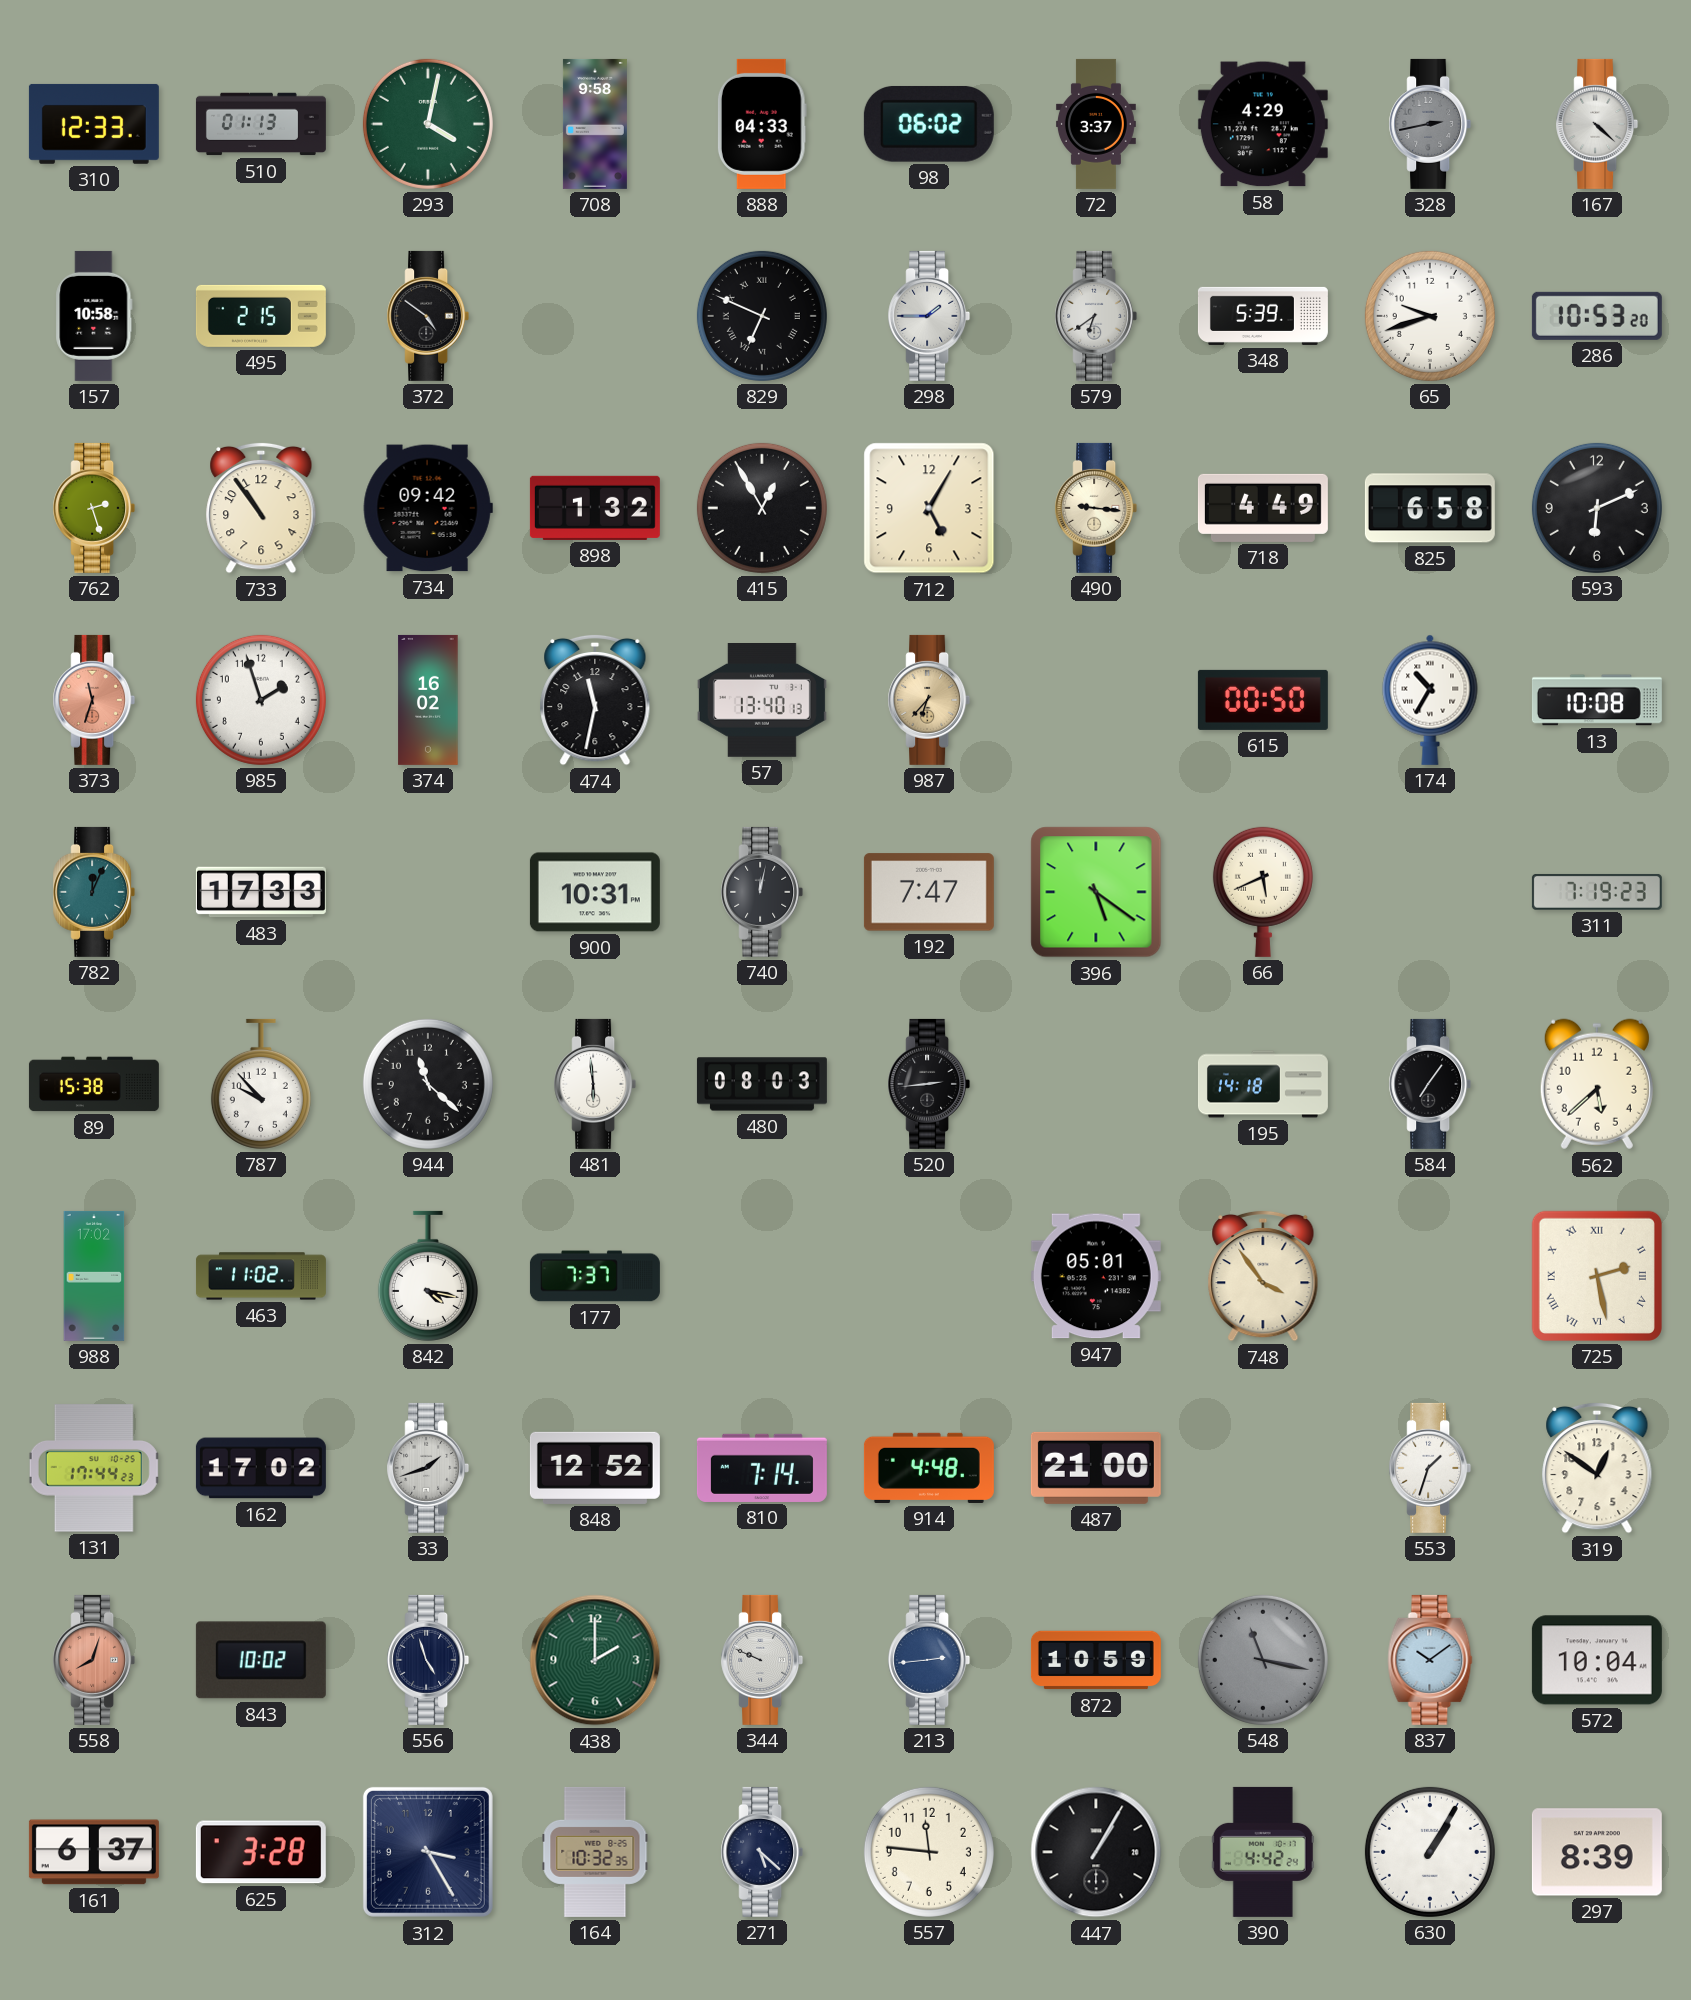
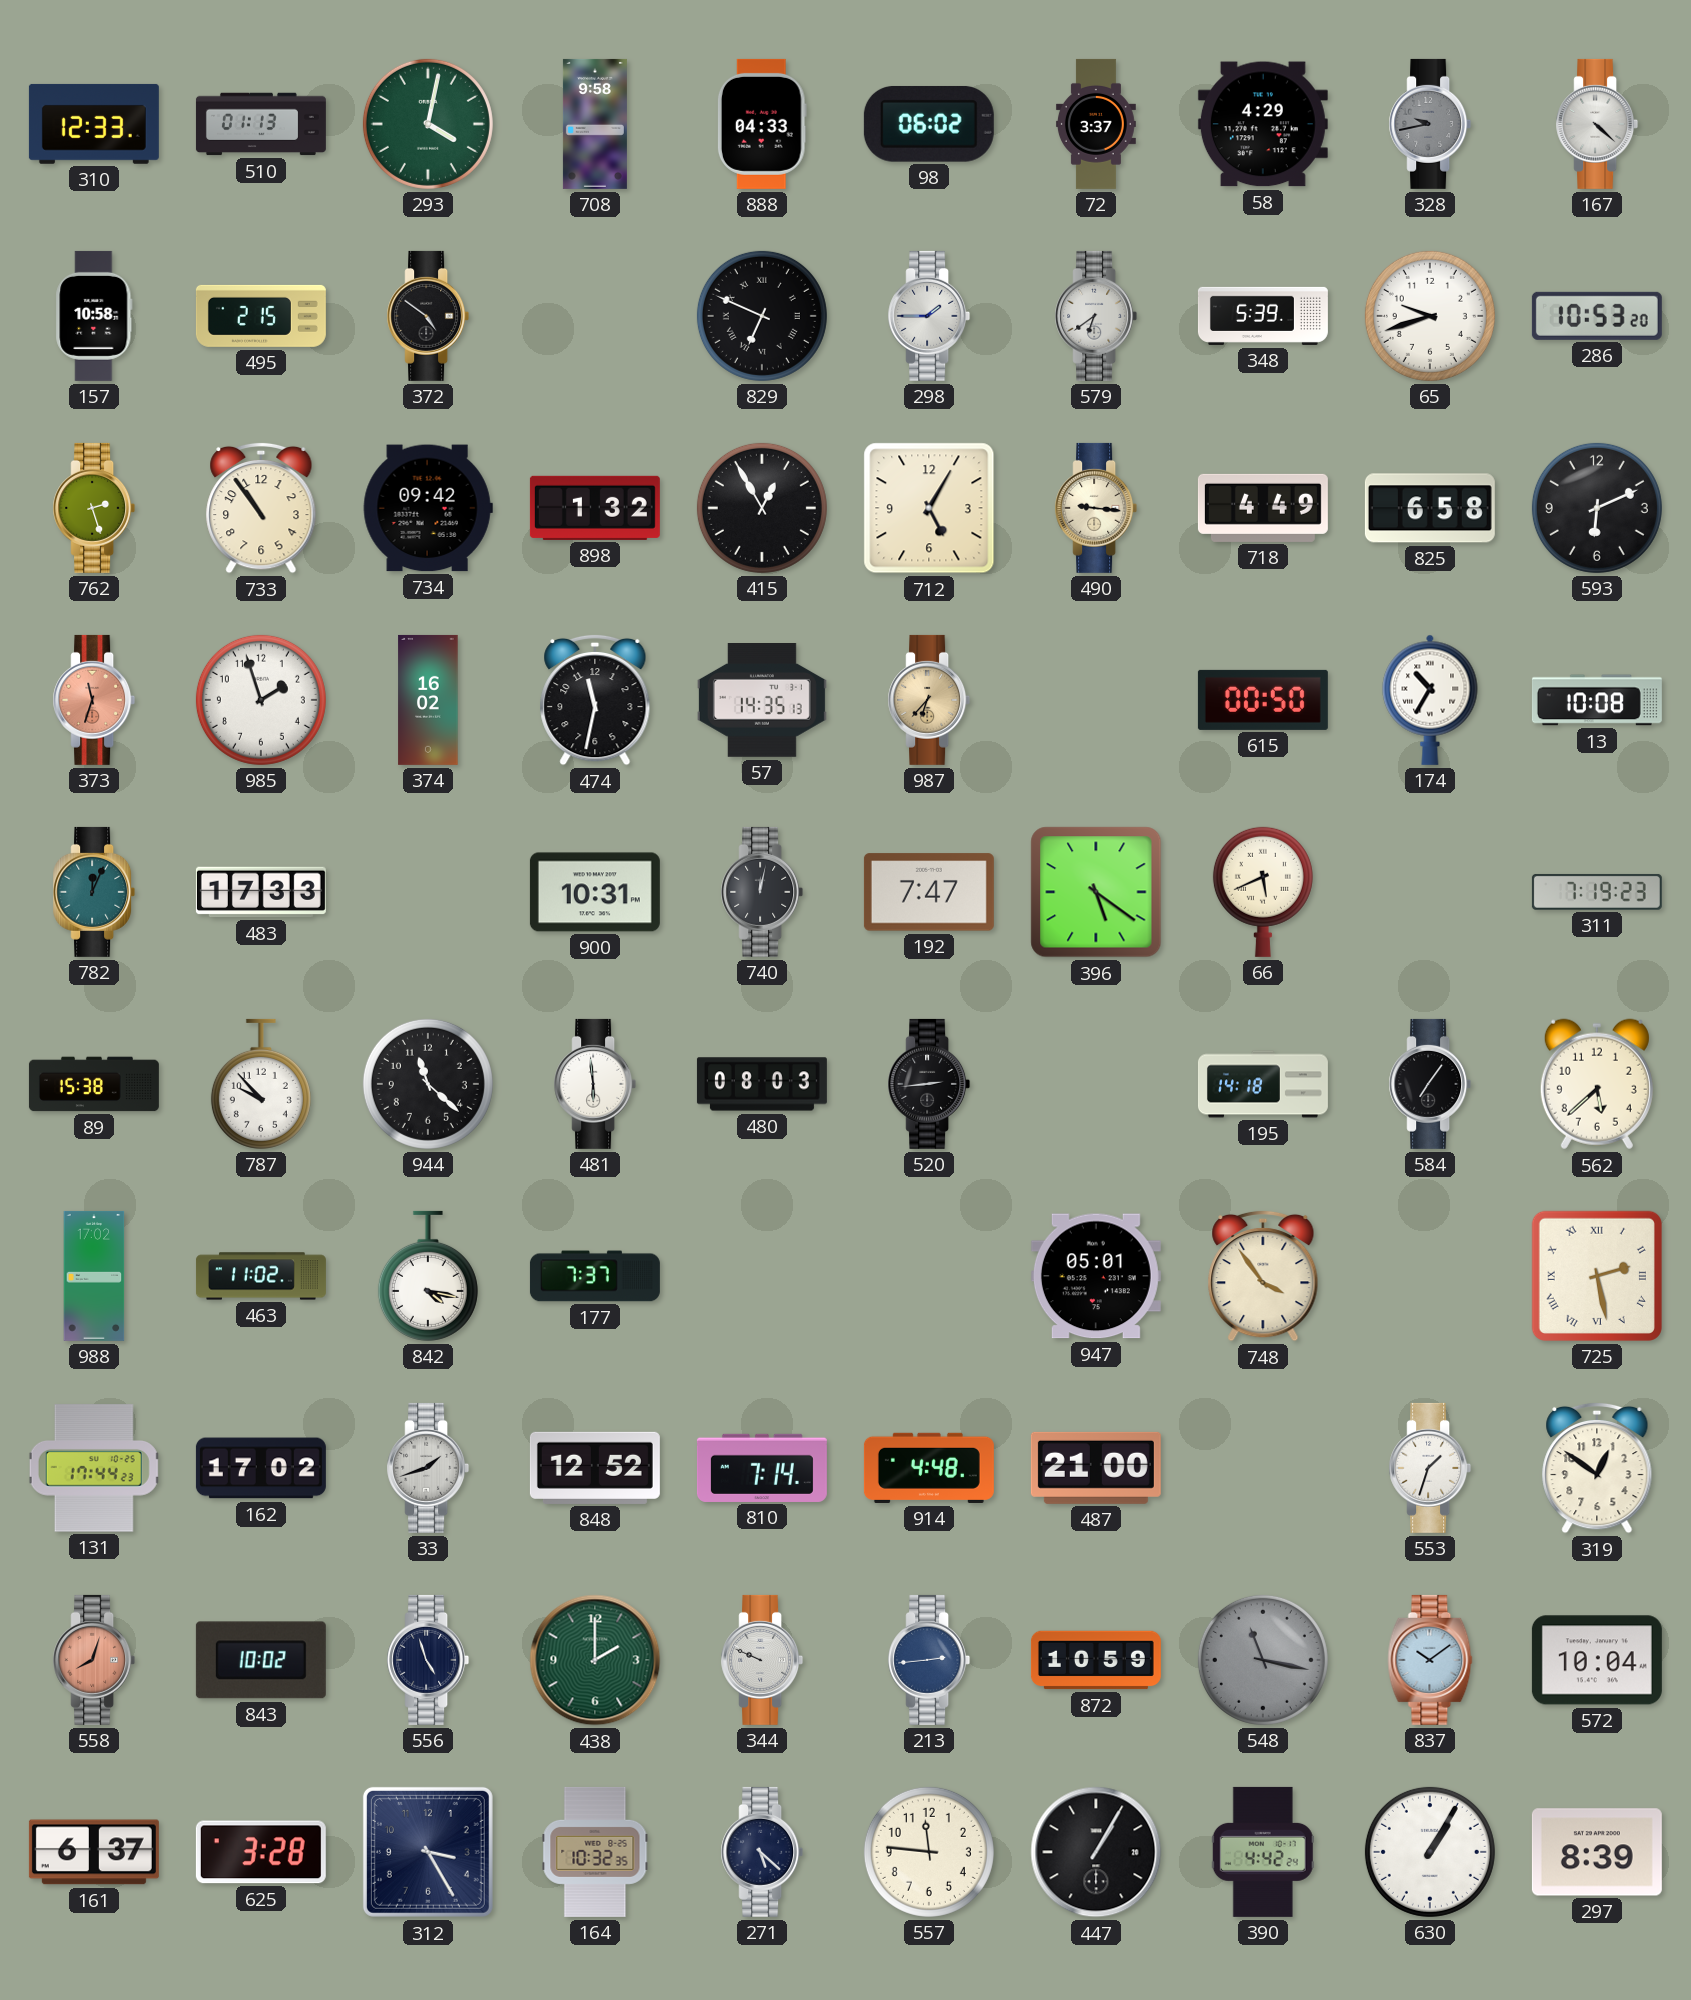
328: 2:43 -> 9:43 (1430, 124)
57: 13:40 -> 14:35 (762, 701)
